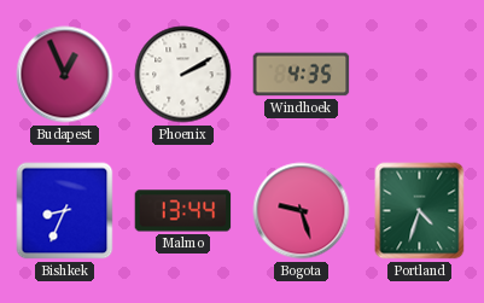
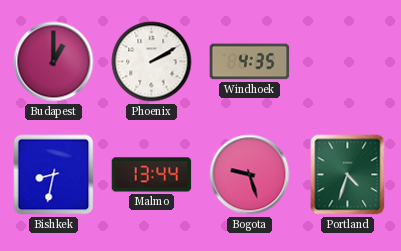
Budapest: 12:56 -> 1:00 (54, 62)
Bishkek: 8:34 -> 8:32 (54, 175)
